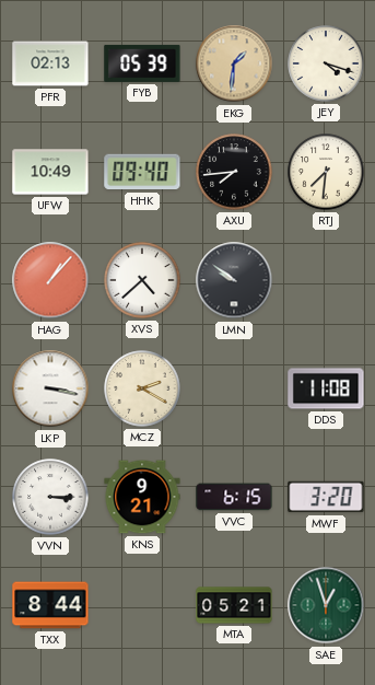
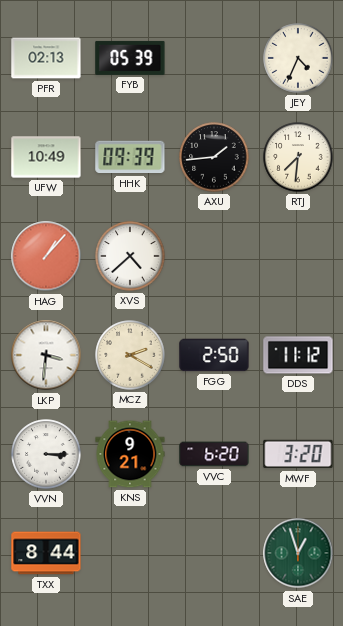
EKG: 1:31 -> none (234, 63)
JEY: 4:18 -> 4:34 (298, 58)
HHK: 09:40 -> 09:39 (130, 157)
AXU: 7:44 -> 1:44 (214, 157)
LMN: 9:51 -> none (234, 280)
LKP: 3:17 -> 3:31 (46, 355)
FGG: none -> 2:50 (214, 355)
DDS: 11:08 -> 11:12 (298, 355)
VVC: 6:15 -> 6:20 (214, 454)
MTA: 05:21 -> none (234, 605)
